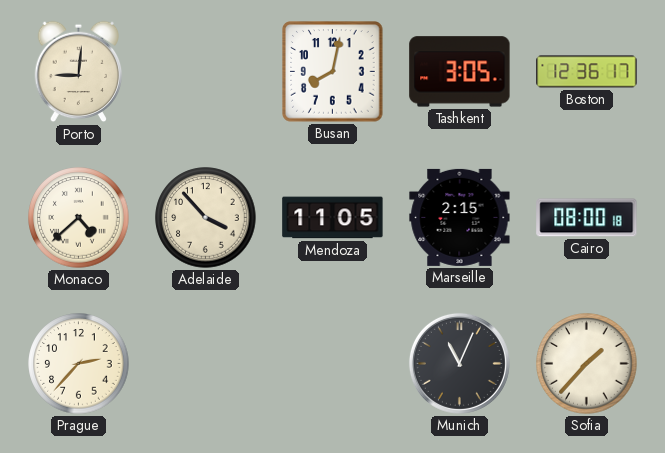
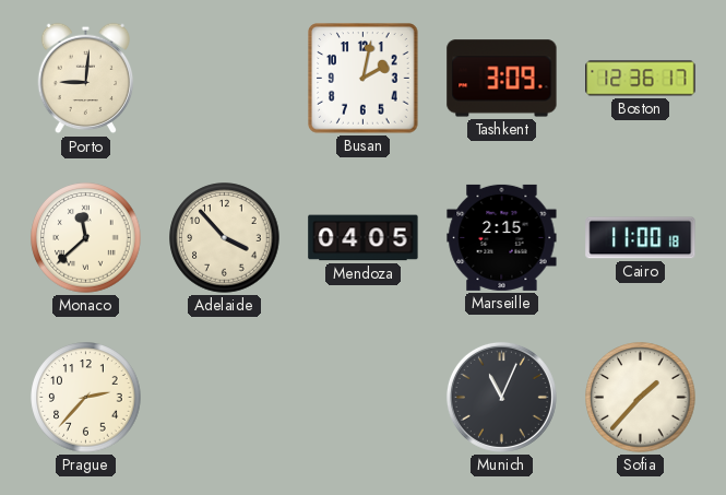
Busan: 8:02 -> 2:02 (364, 79)
Tashkent: 3:05 -> 3:09 (502, 79)
Monaco: 4:38 -> 11:38 (86, 238)
Mendoza: 11:05 -> 04:05 (364, 238)
Cairo: 08:00 -> 11:00 (641, 238)
